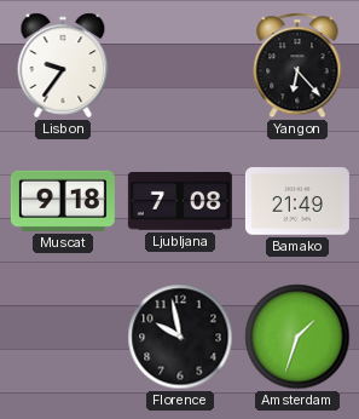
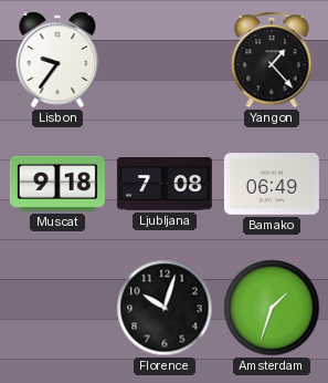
Yangon: 6:23 -> 1:23 (272, 60)
Bamako: 21:49 -> 06:49 (272, 184)
Florence: 9:58 -> 10:03 (165, 308)
